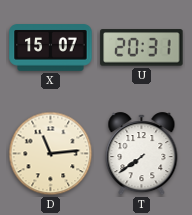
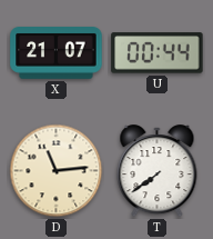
X: 15:07 -> 21:07 (57, 53)
U: 20:31 -> 00:44 (158, 53)
